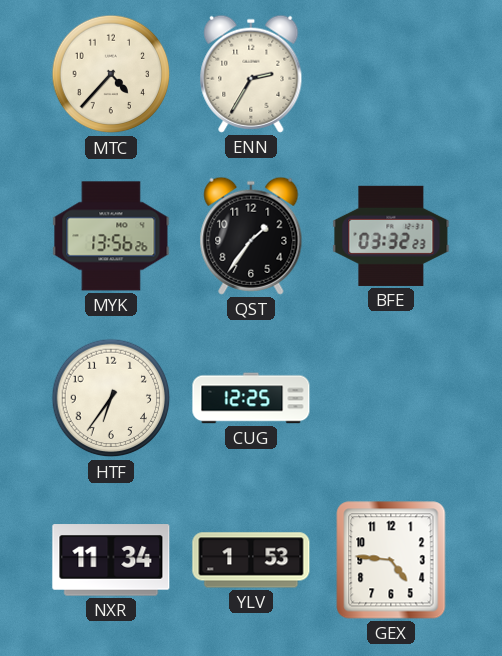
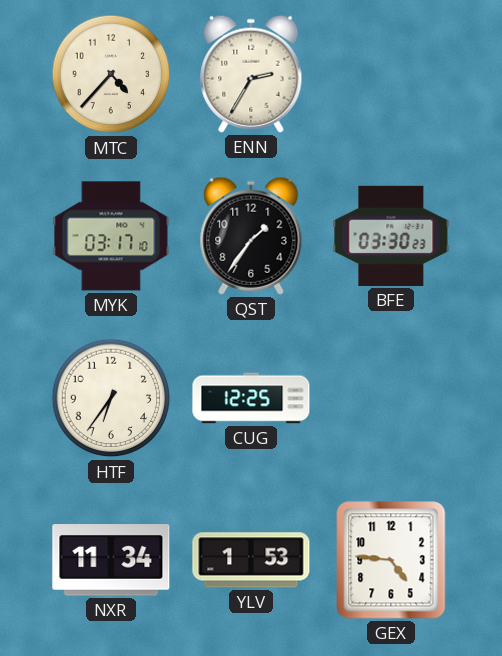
MYK: 13:56 -> 03:17 (111, 236)
BFE: 03:32 -> 03:30 (391, 236)
